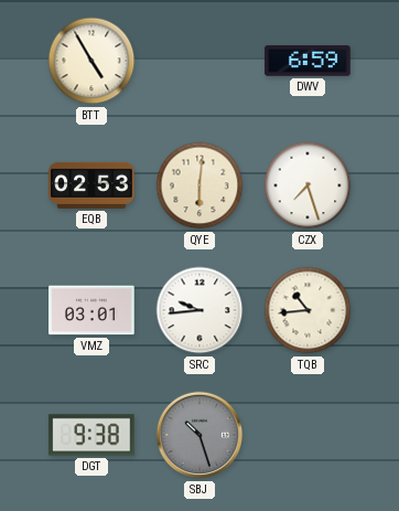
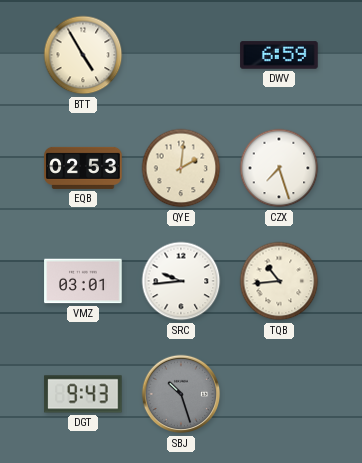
QYE: 6:01 -> 2:01 (181, 168)
DGT: 9:38 -> 9:43 (83, 394)
